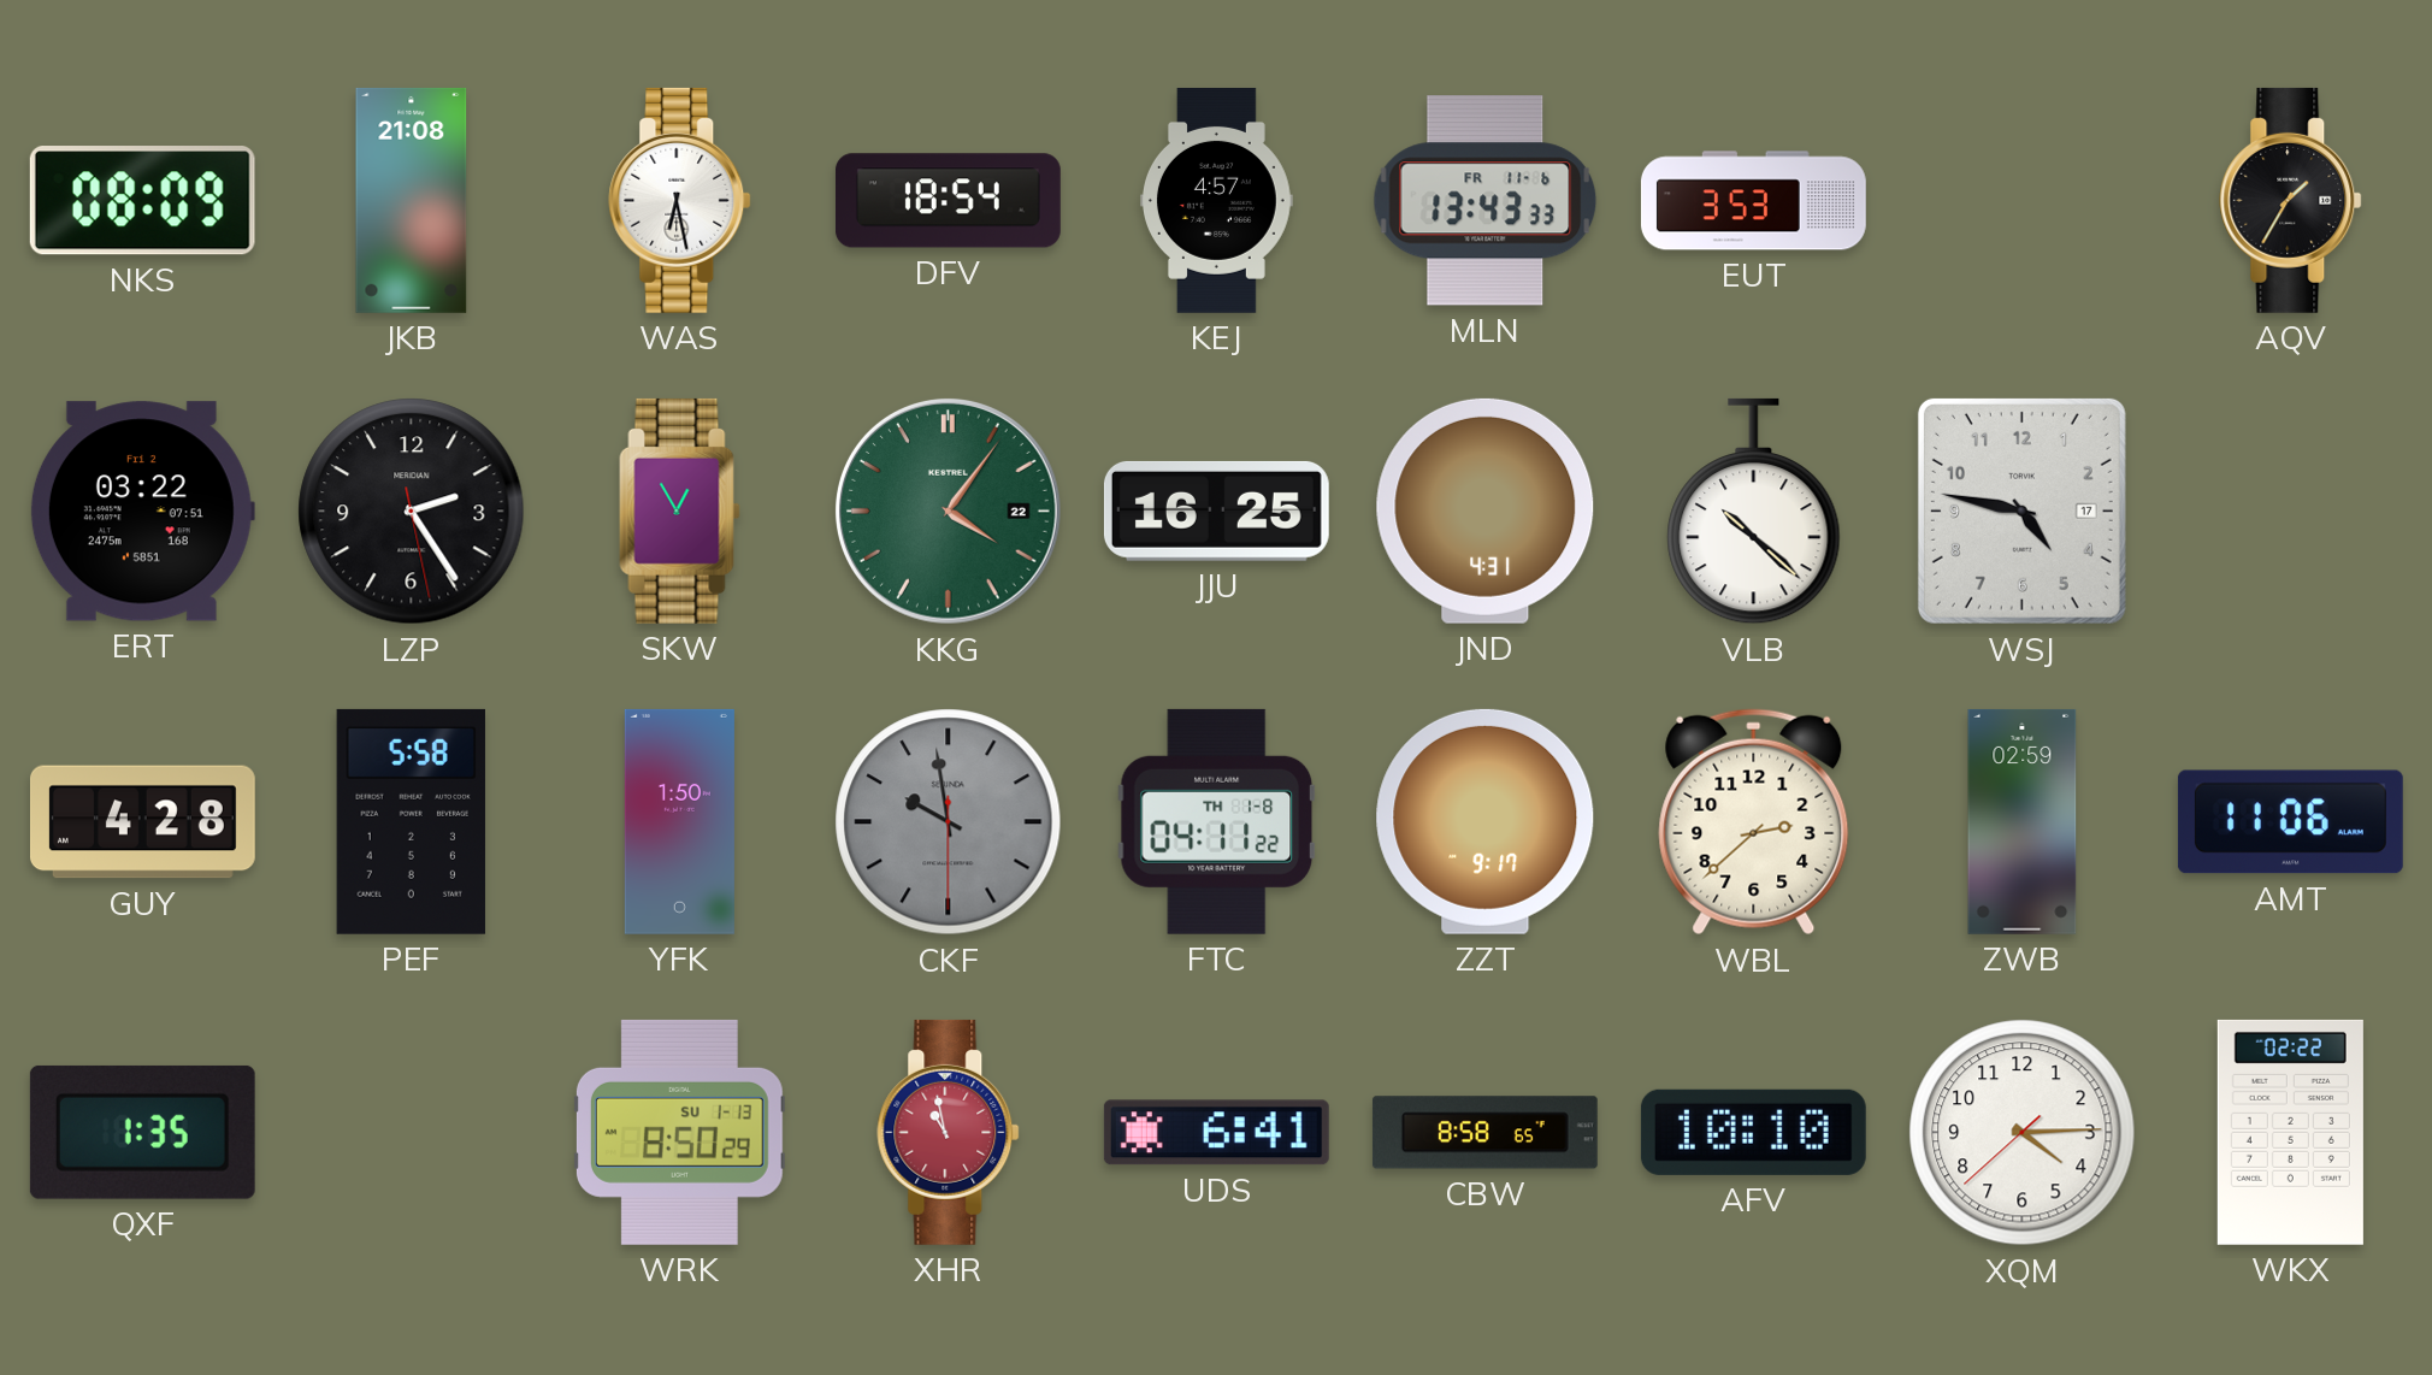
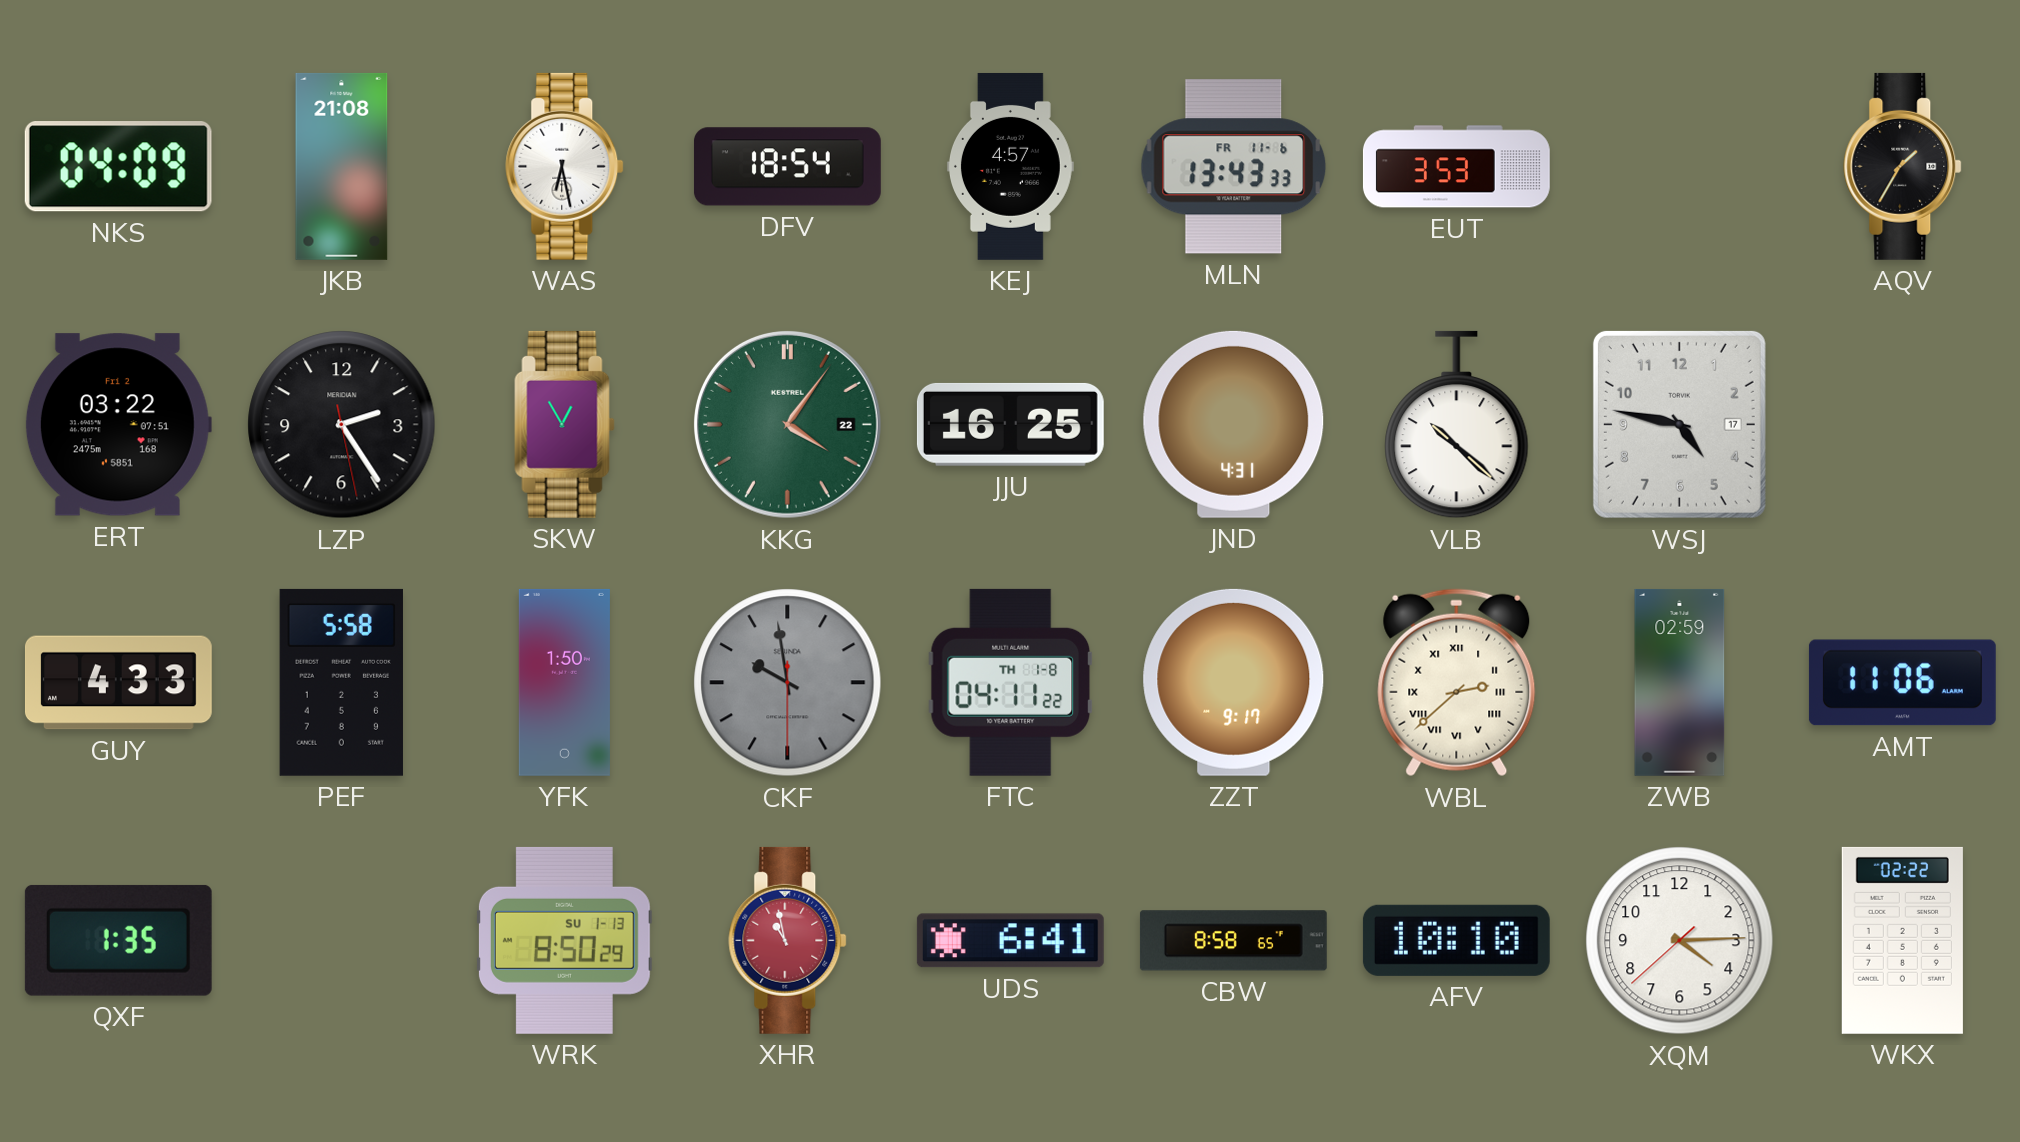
NKS: 08:09 -> 04:09 (118, 167)
GUY: 4:28 -> 4:33 (118, 683)
WBL numerals: Arabic -> Roman (1457, 683)
